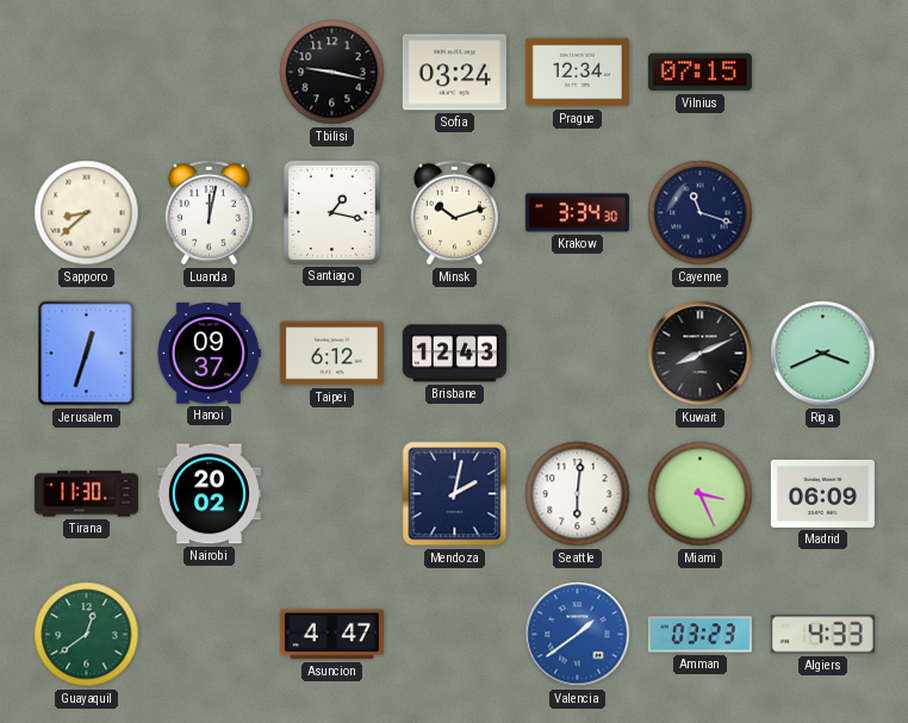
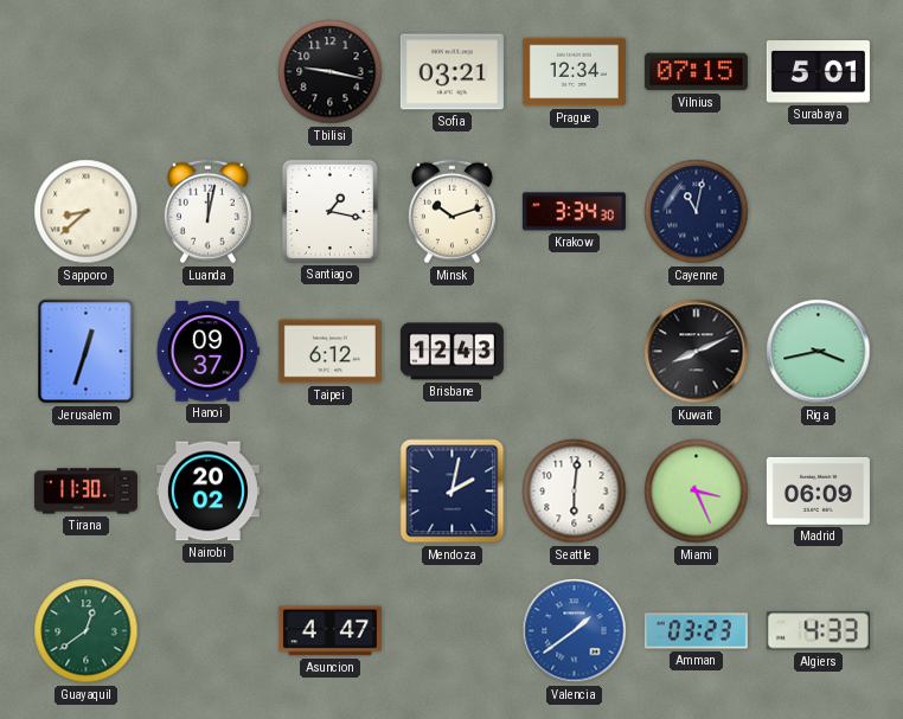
Sofia: 03:24 -> 03:21 (451, 72)
Surabaya: none -> 5:01 (818, 72)
Cayenne: 11:18 -> 11:02 (697, 212)
Riga: 3:41 -> 3:43 (819, 352)
